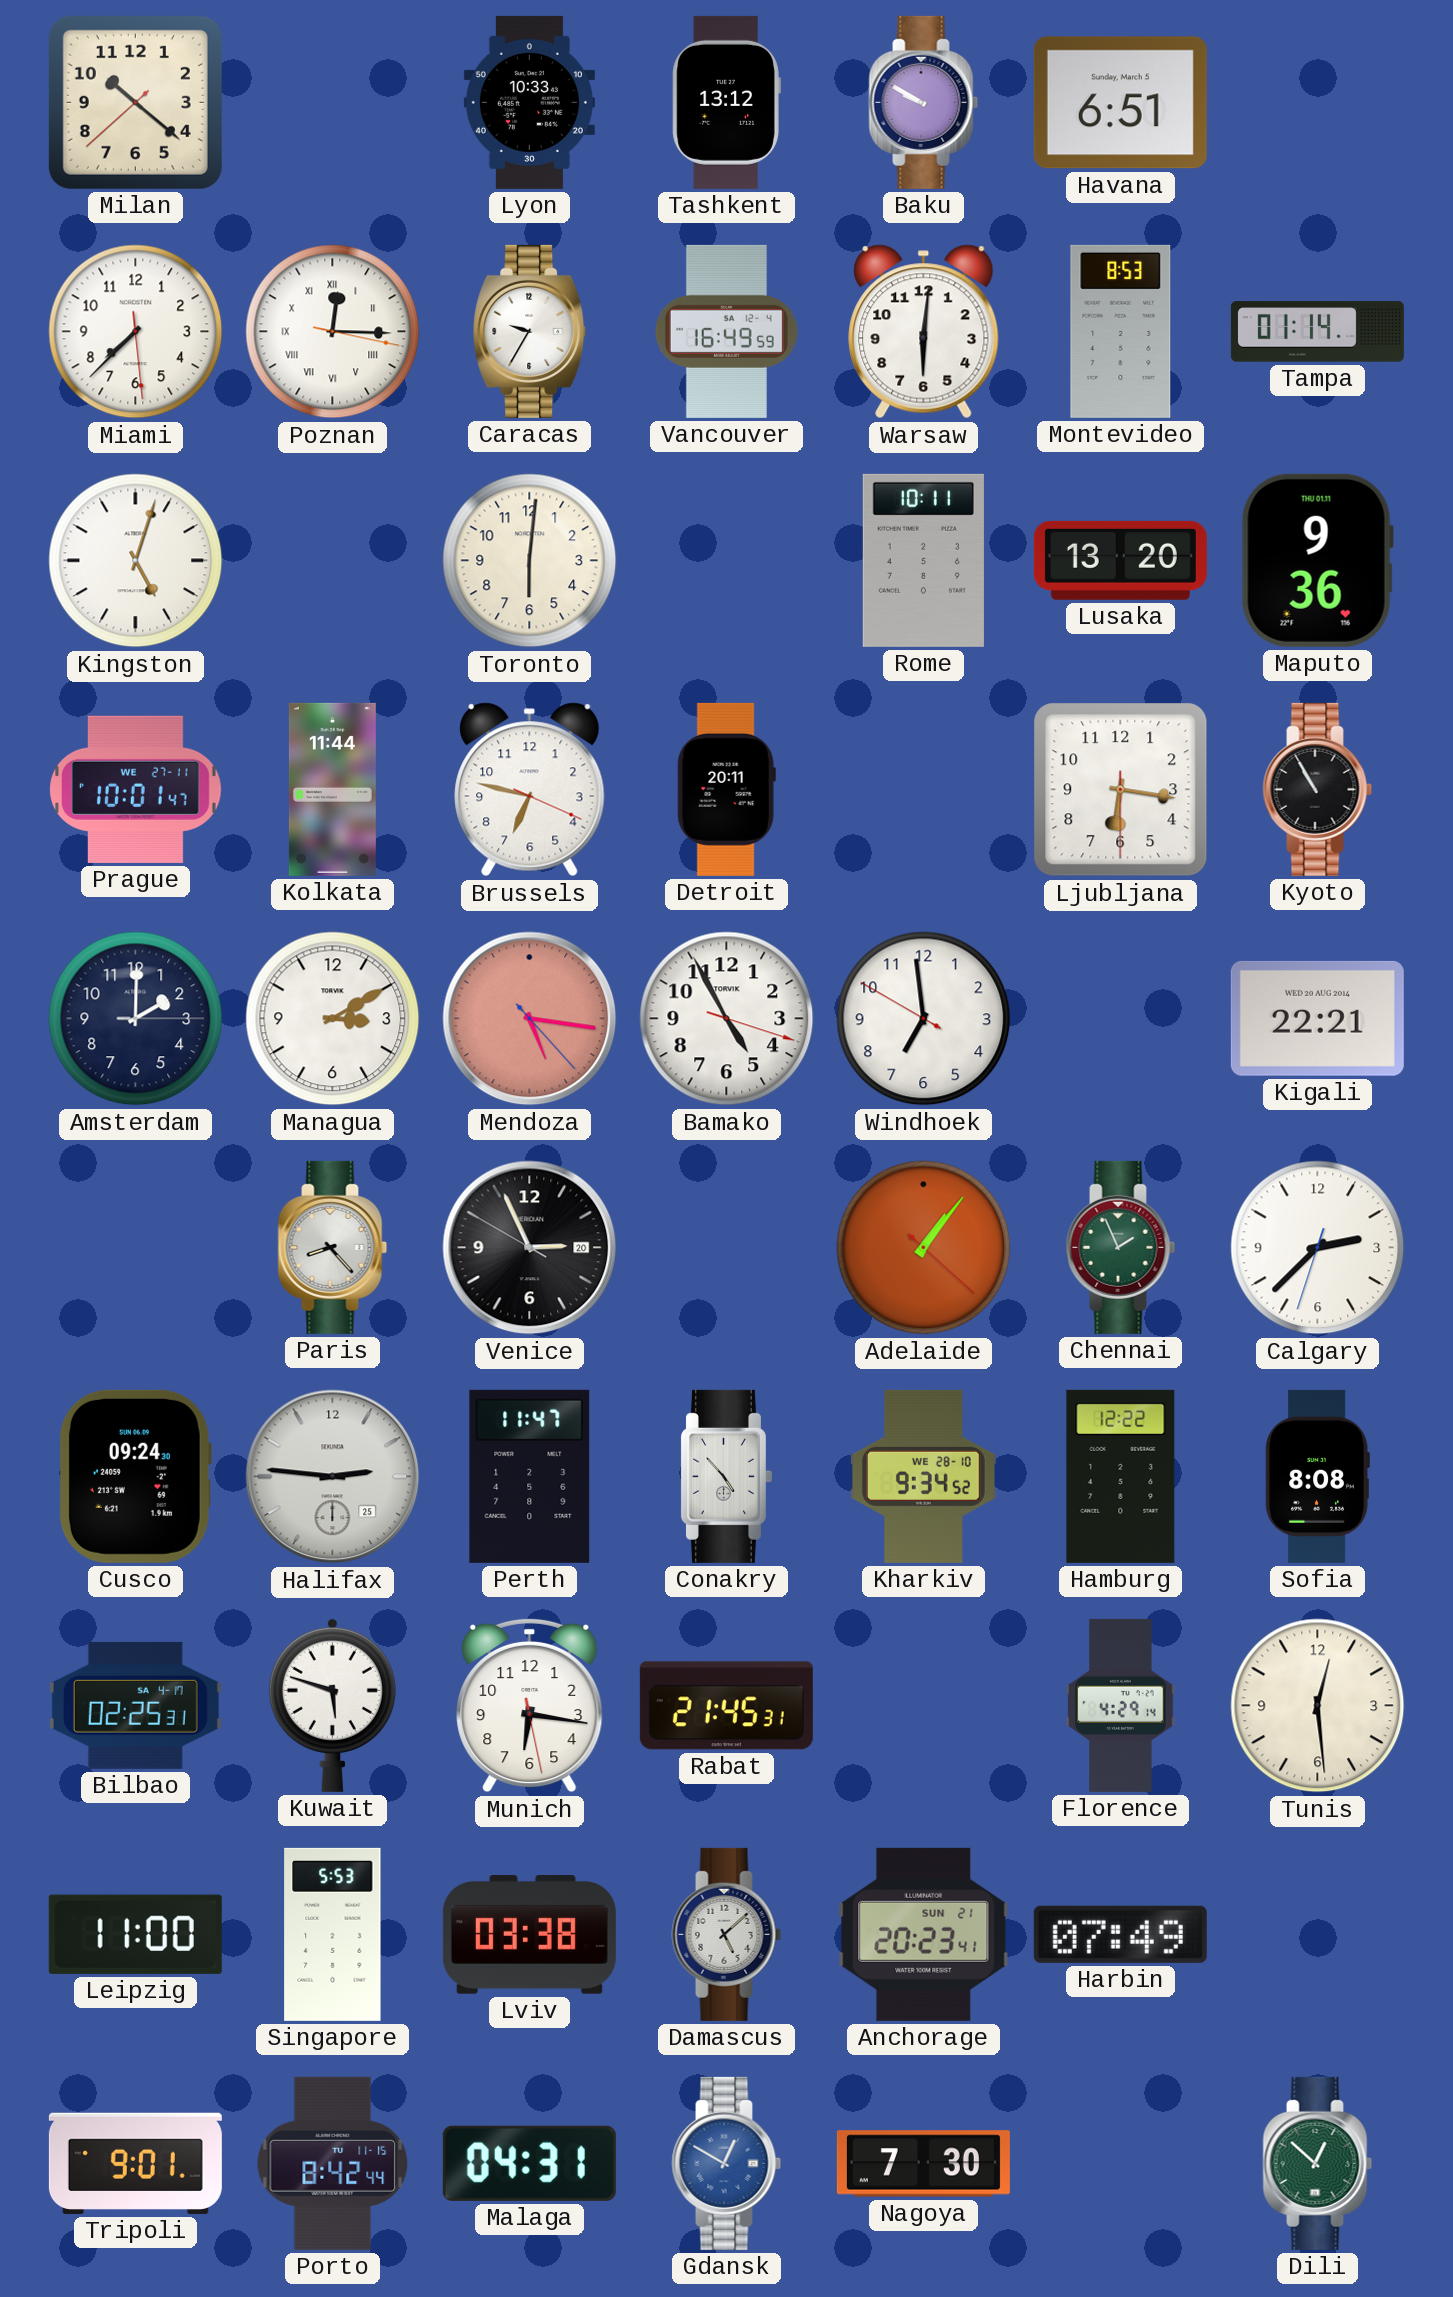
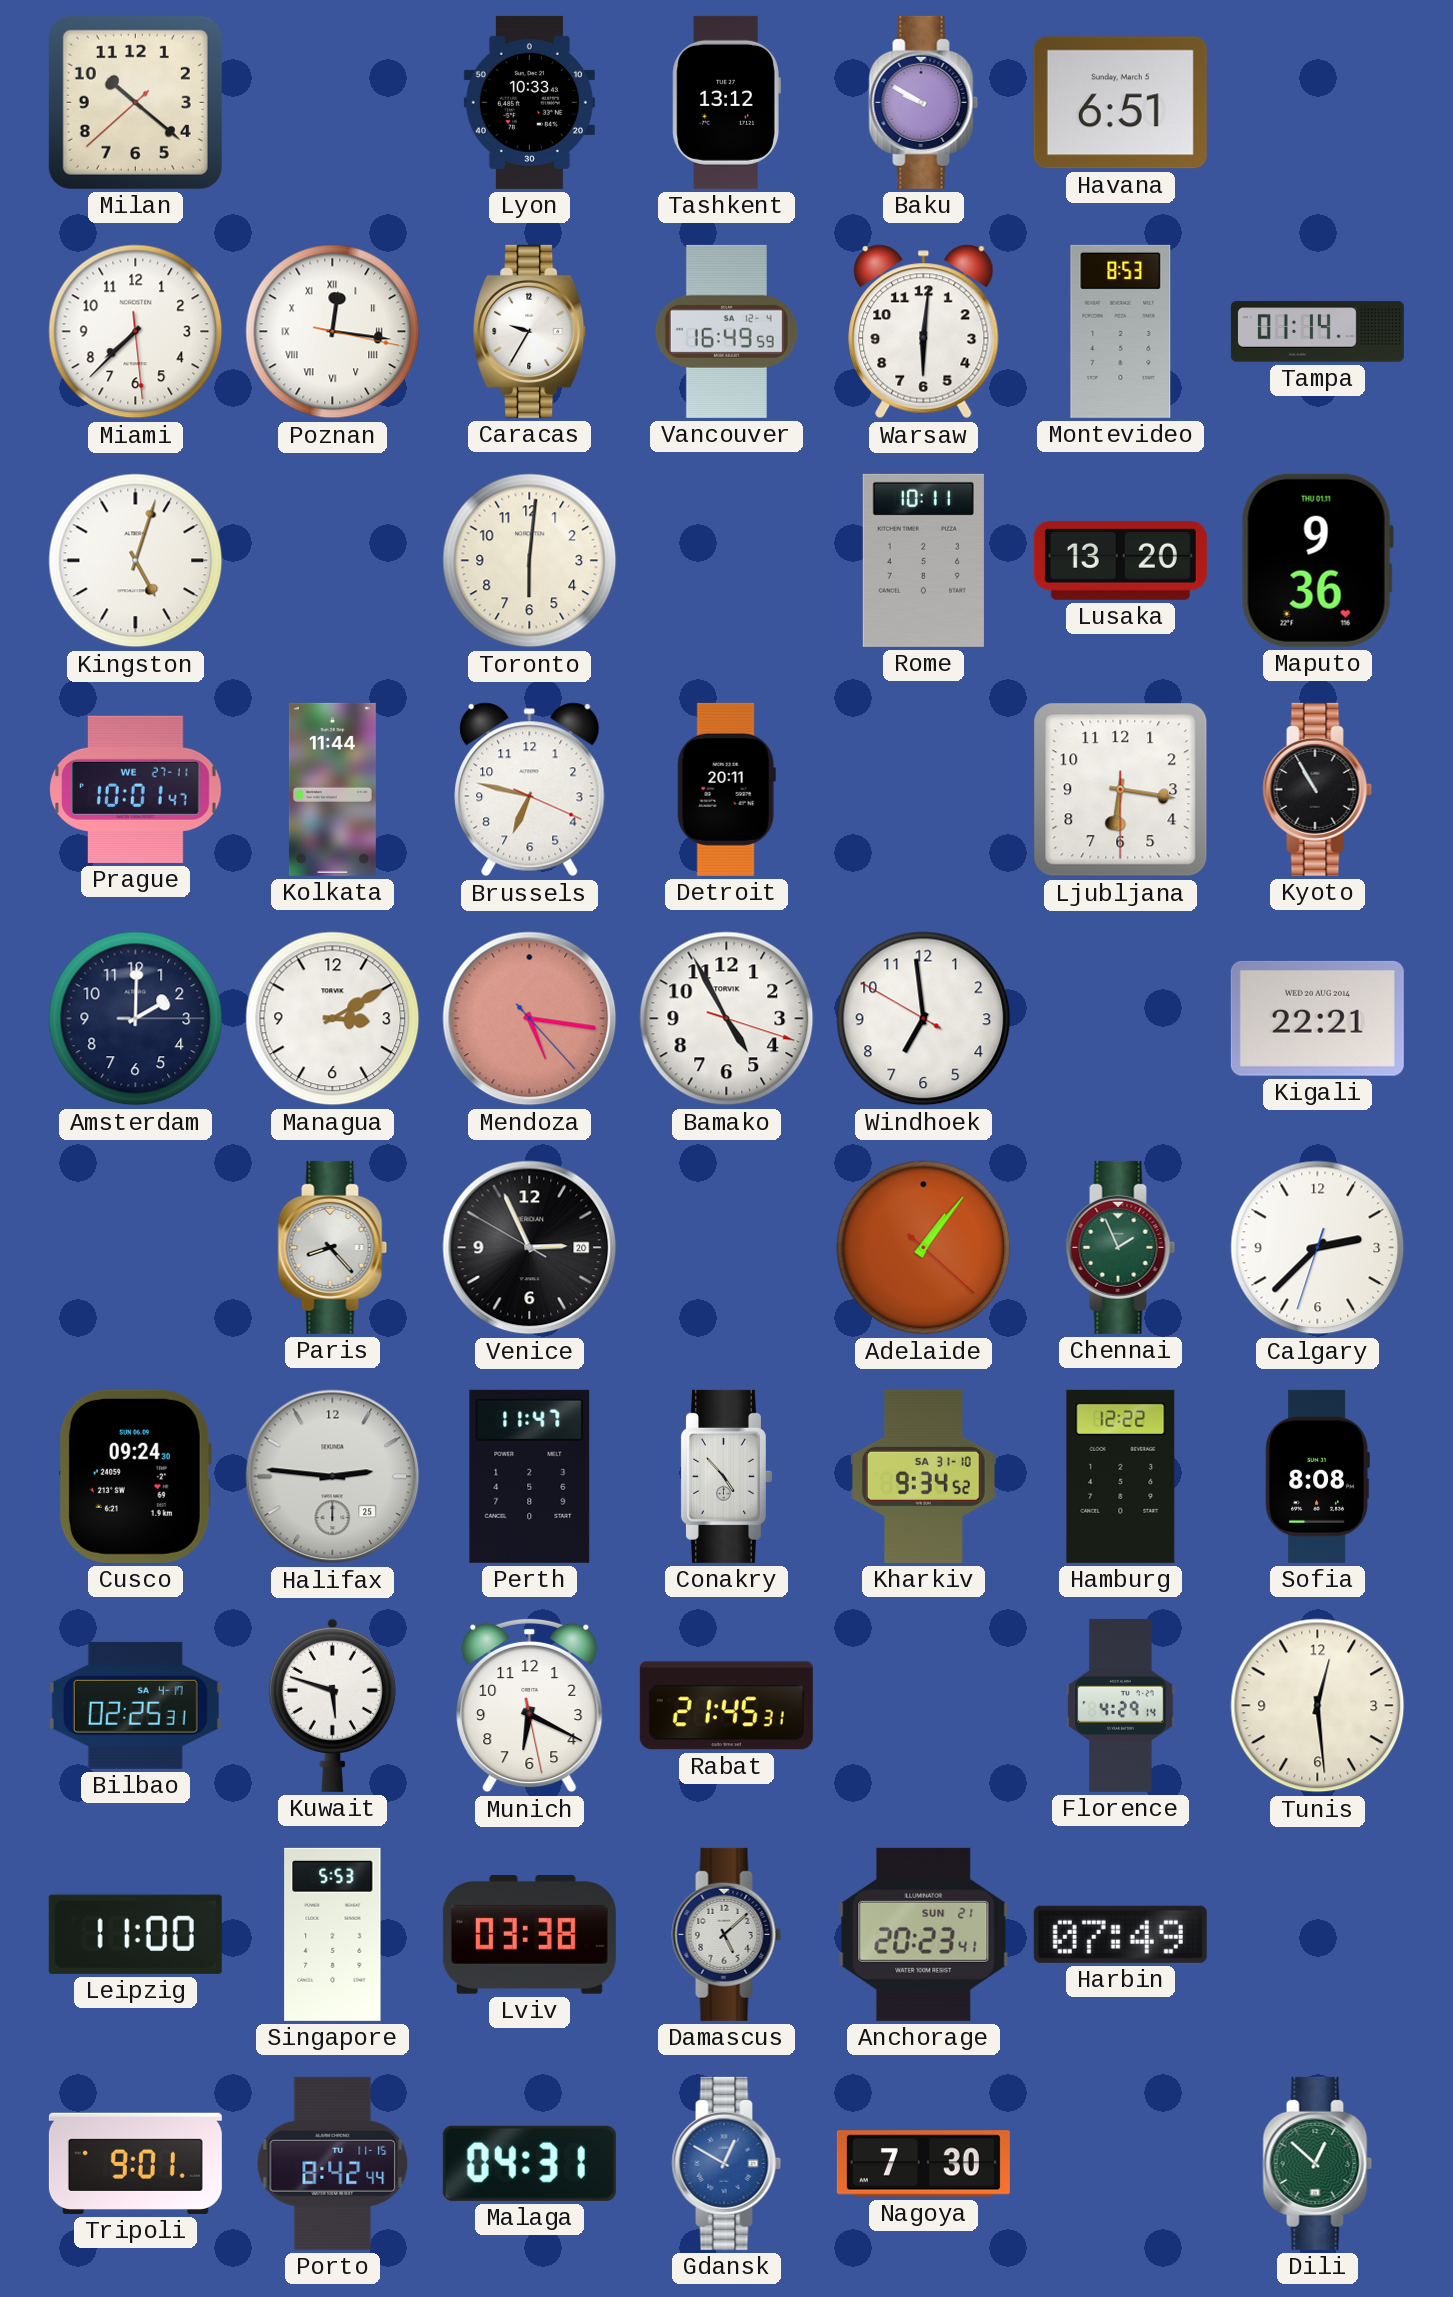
Poznan: 12:15 -> 12:16 (333, 332)
Kharkiv date: WE 28-10 -> SA 31-10 (924, 1476)
Munich: 6:16 -> 6:19 (530, 1705)
